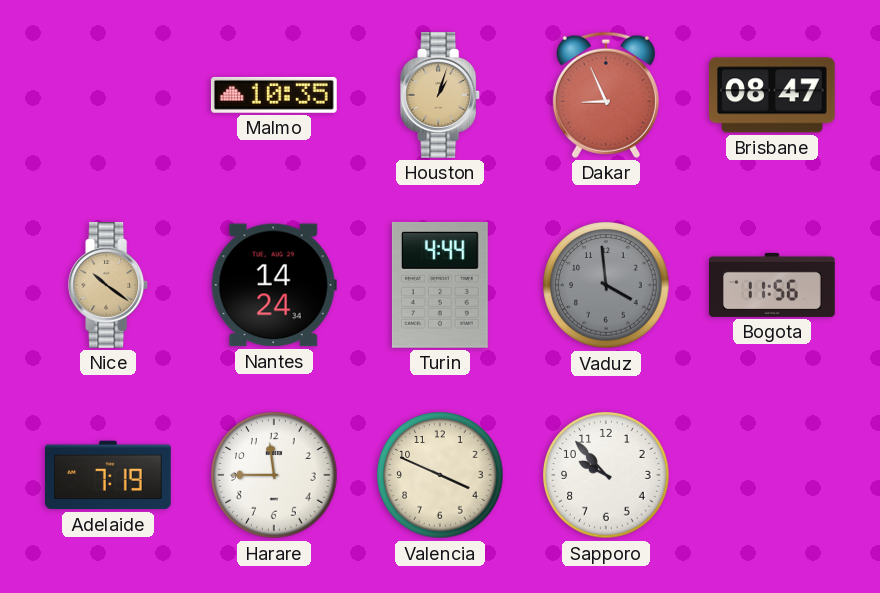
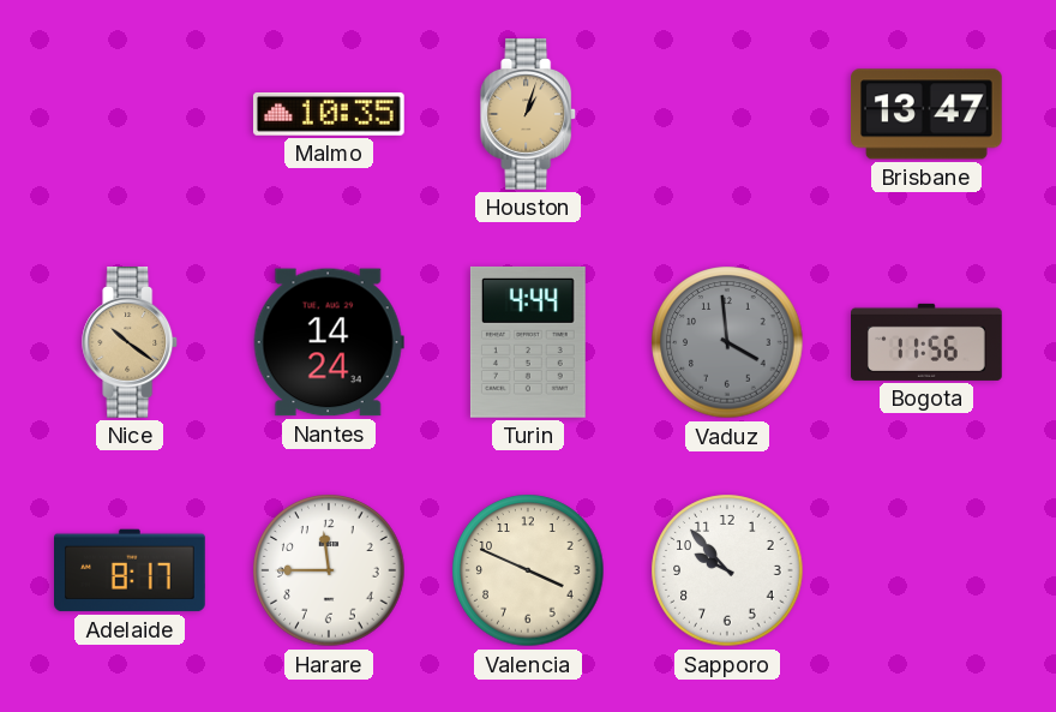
Dakar: 8:56 -> none (606, 95)
Brisbane: 08:47 -> 13:47 (928, 114)
Adelaide: 7:19 -> 8:17 (131, 570)
